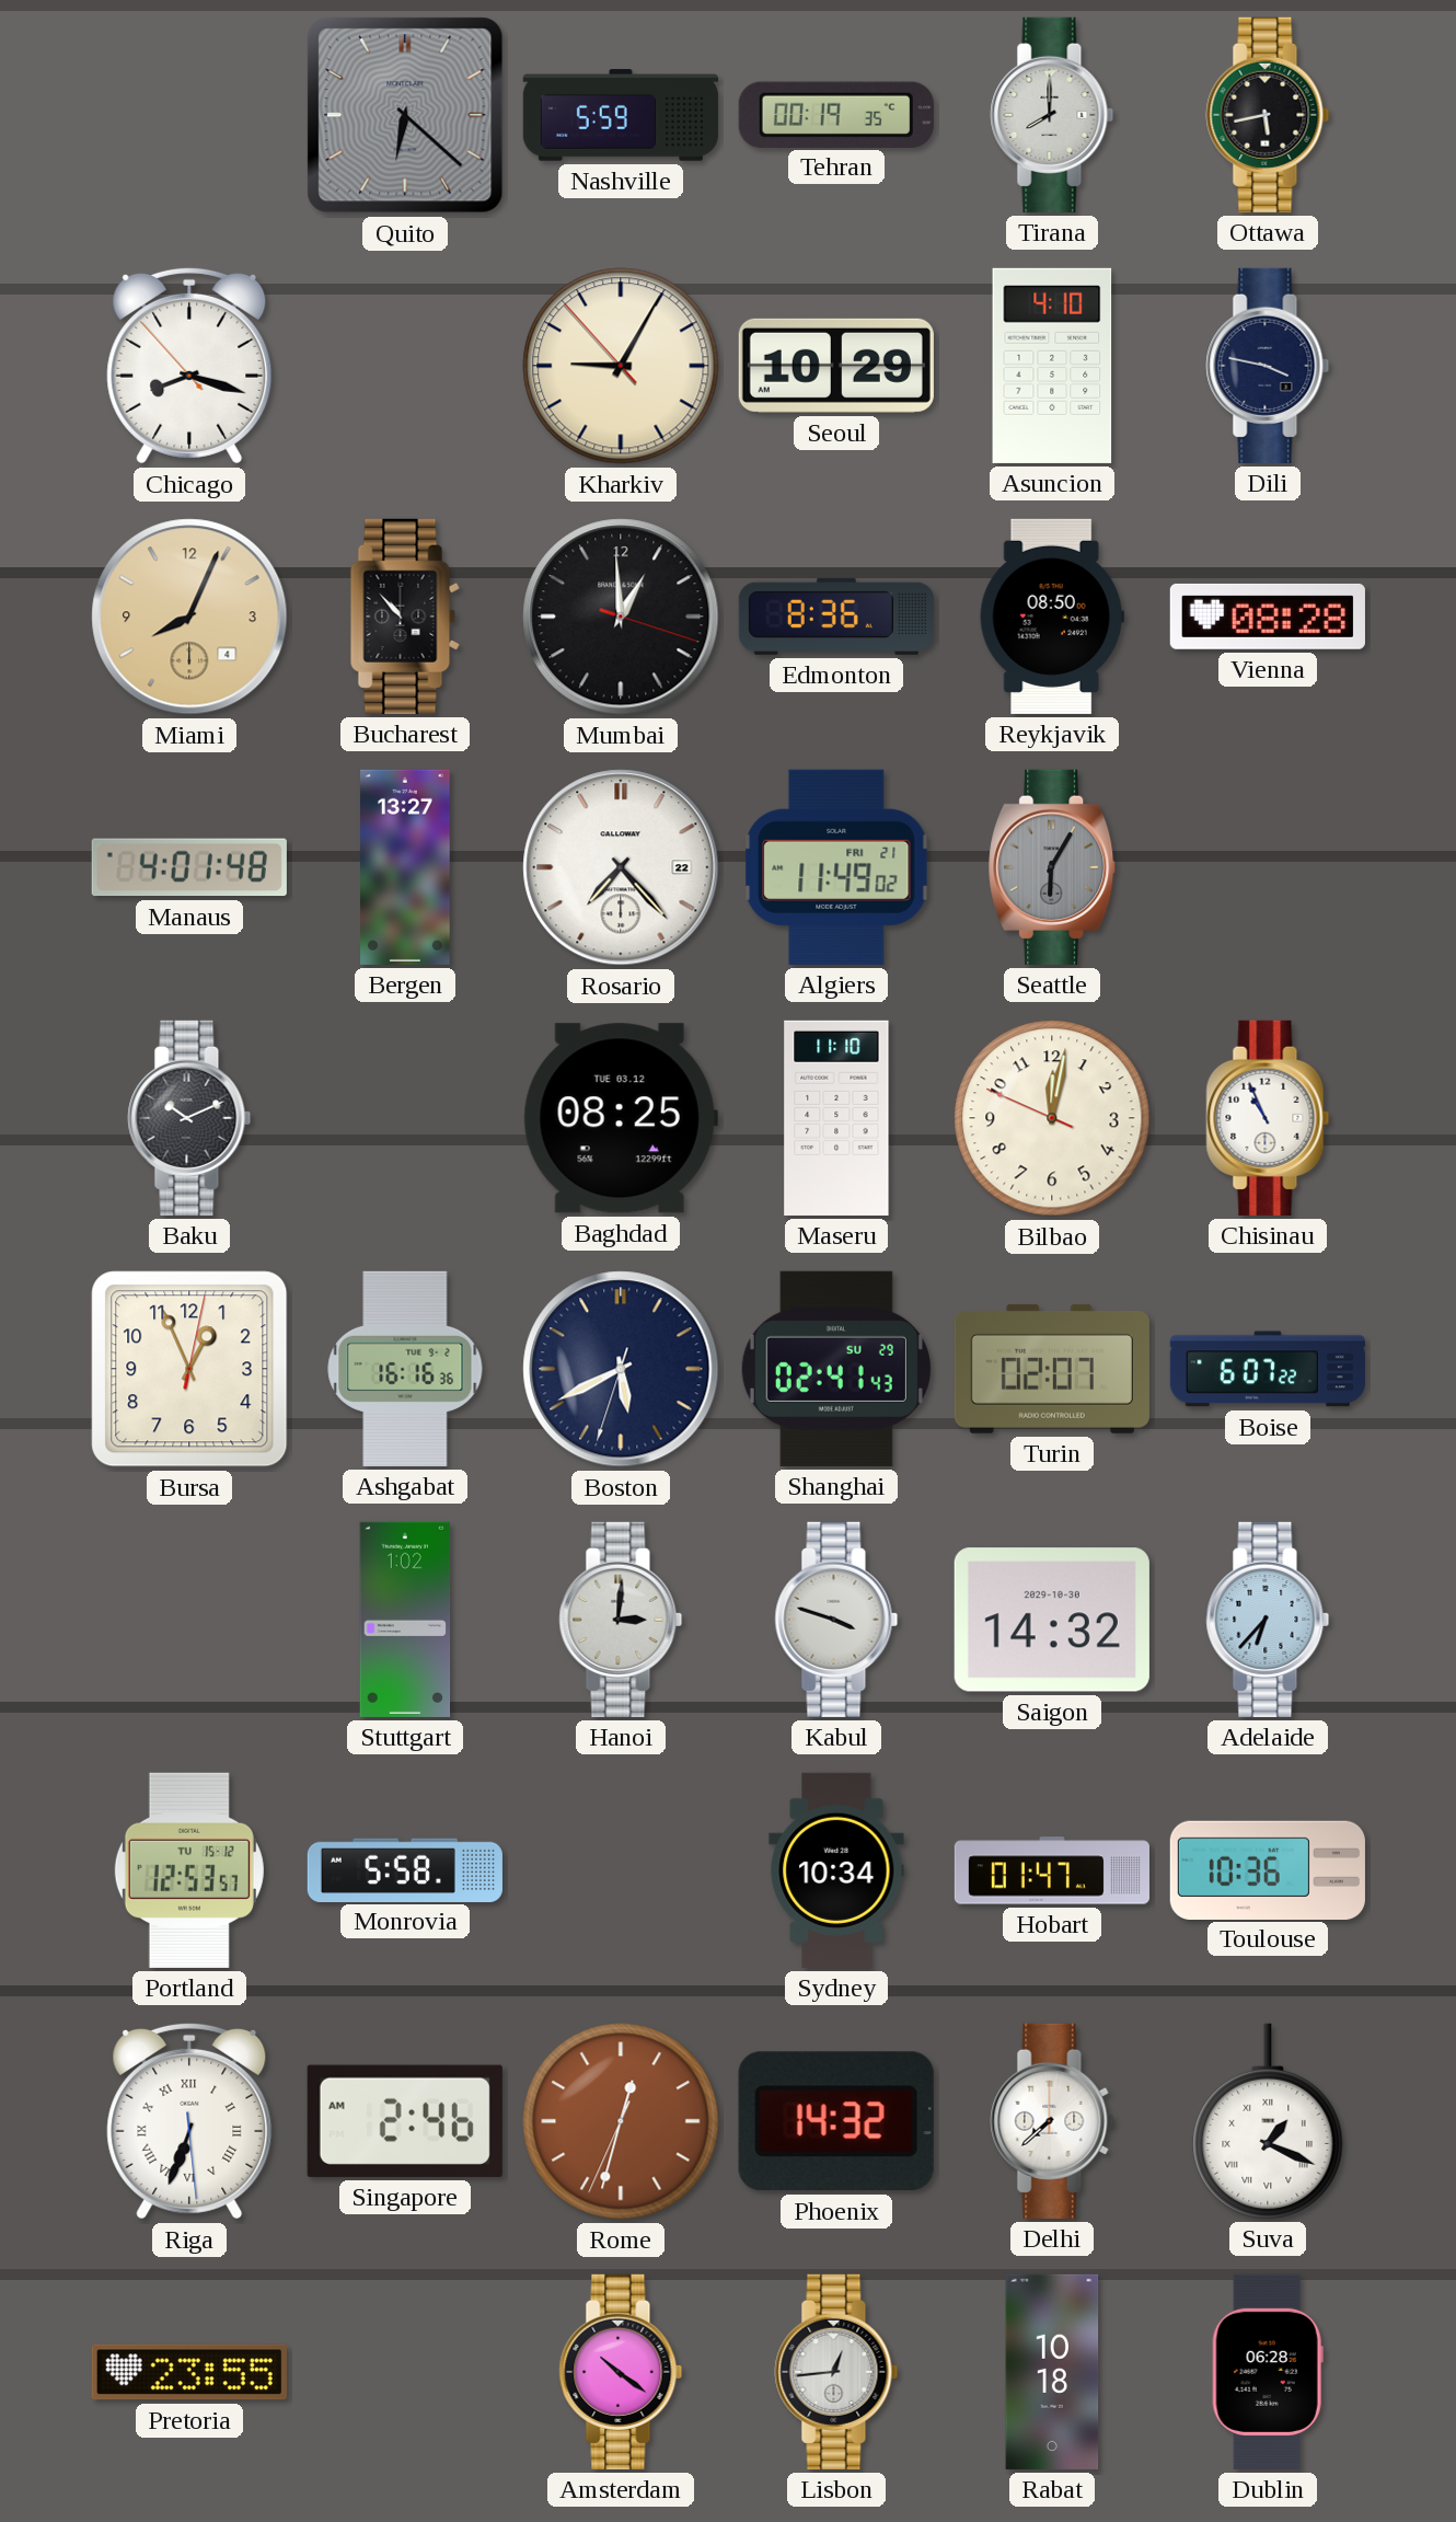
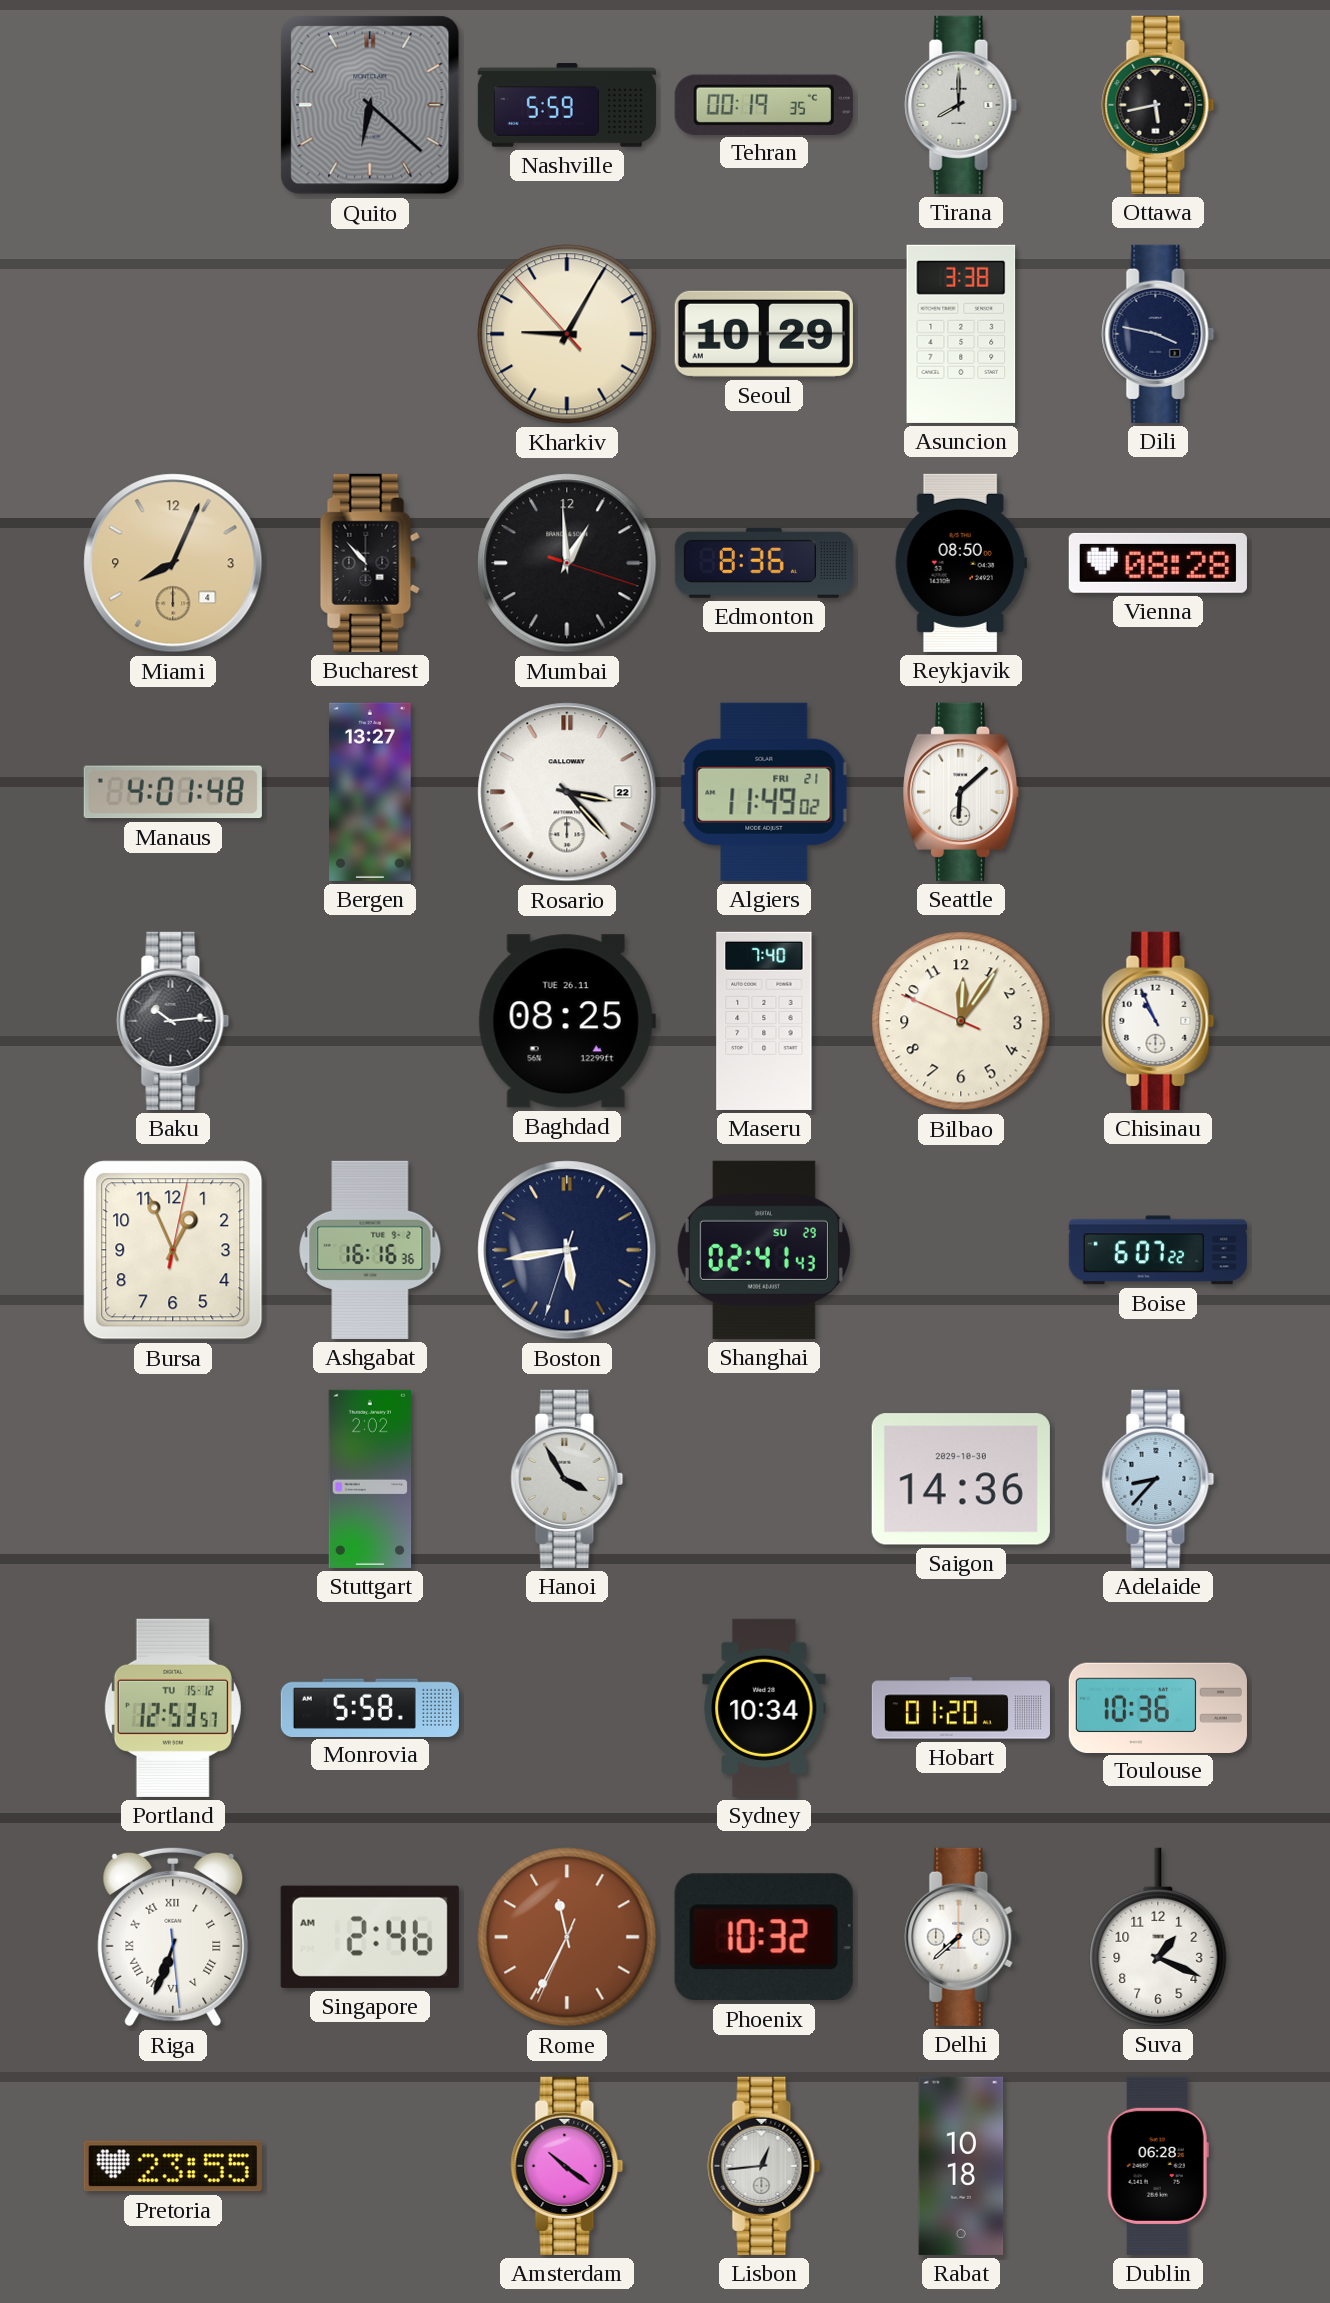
Chicago: 8:17 -> none (189, 366)
Asuncion: 4:10 -> 3:38 (961, 334)
Rosario: 7:23 -> 3:23 (567, 792)
Seattle: 6:05 -> 6:08 (961, 792)
Seattle dial: grey -> white (961, 792)
Baku: 10:11 -> 10:14 (173, 1021)
Baghdad date: TUE 03.12 -> TUE 26.11 (567, 1021)
Maseru: 11:10 -> 7:40 (764, 1021)
Bilbao: 12:01 -> 12:05 (961, 1021)
Boston: 5:40 -> 5:43 (567, 1250)
Turin: 02:07 -> none (1052, 1369)
Stuttgart: 1:02 -> 2:02 (370, 1479)
Hanoi: 3:01 -> 3:55 (567, 1479)
Kabul: 3:48 -> none (836, 1620)
Saigon: 14:32 -> 14:36 (961, 1479)
Adelaide: 6:37 -> 8:37 (1158, 1479)
Hobart: 01:47 -> 01:20 (961, 1708)
Rome: 12:32 -> 11:34 (567, 1937)
Phoenix: 14:32 -> 10:32 (764, 1937)
Suva numerals: Roman -> Arabic (1158, 1937)
